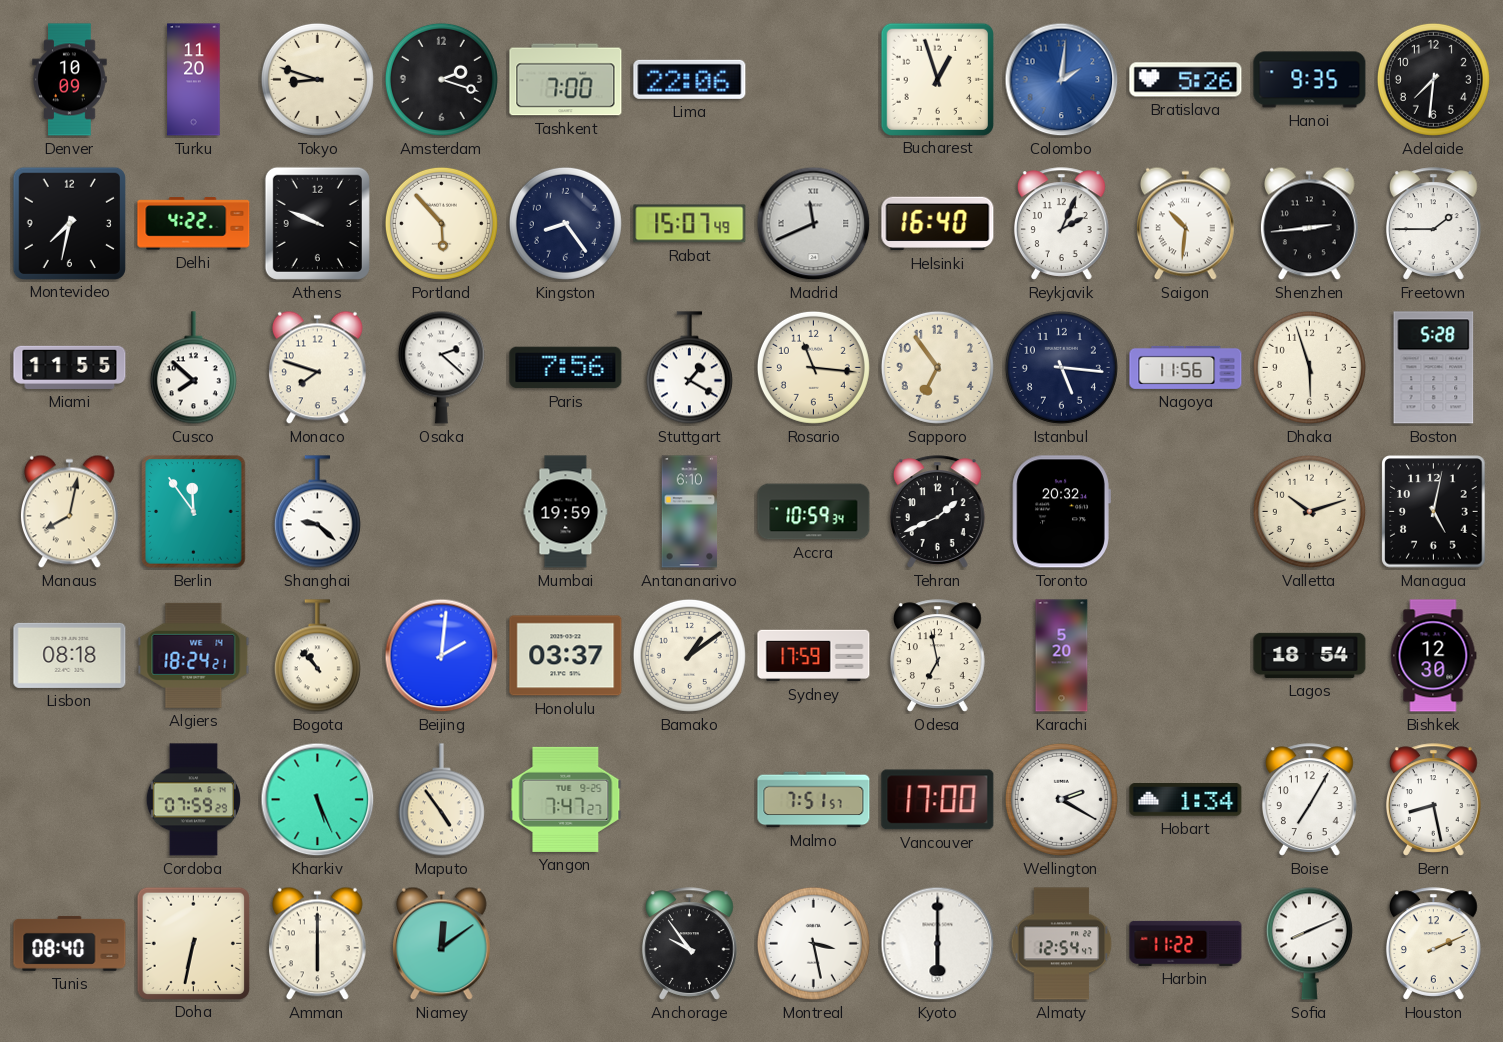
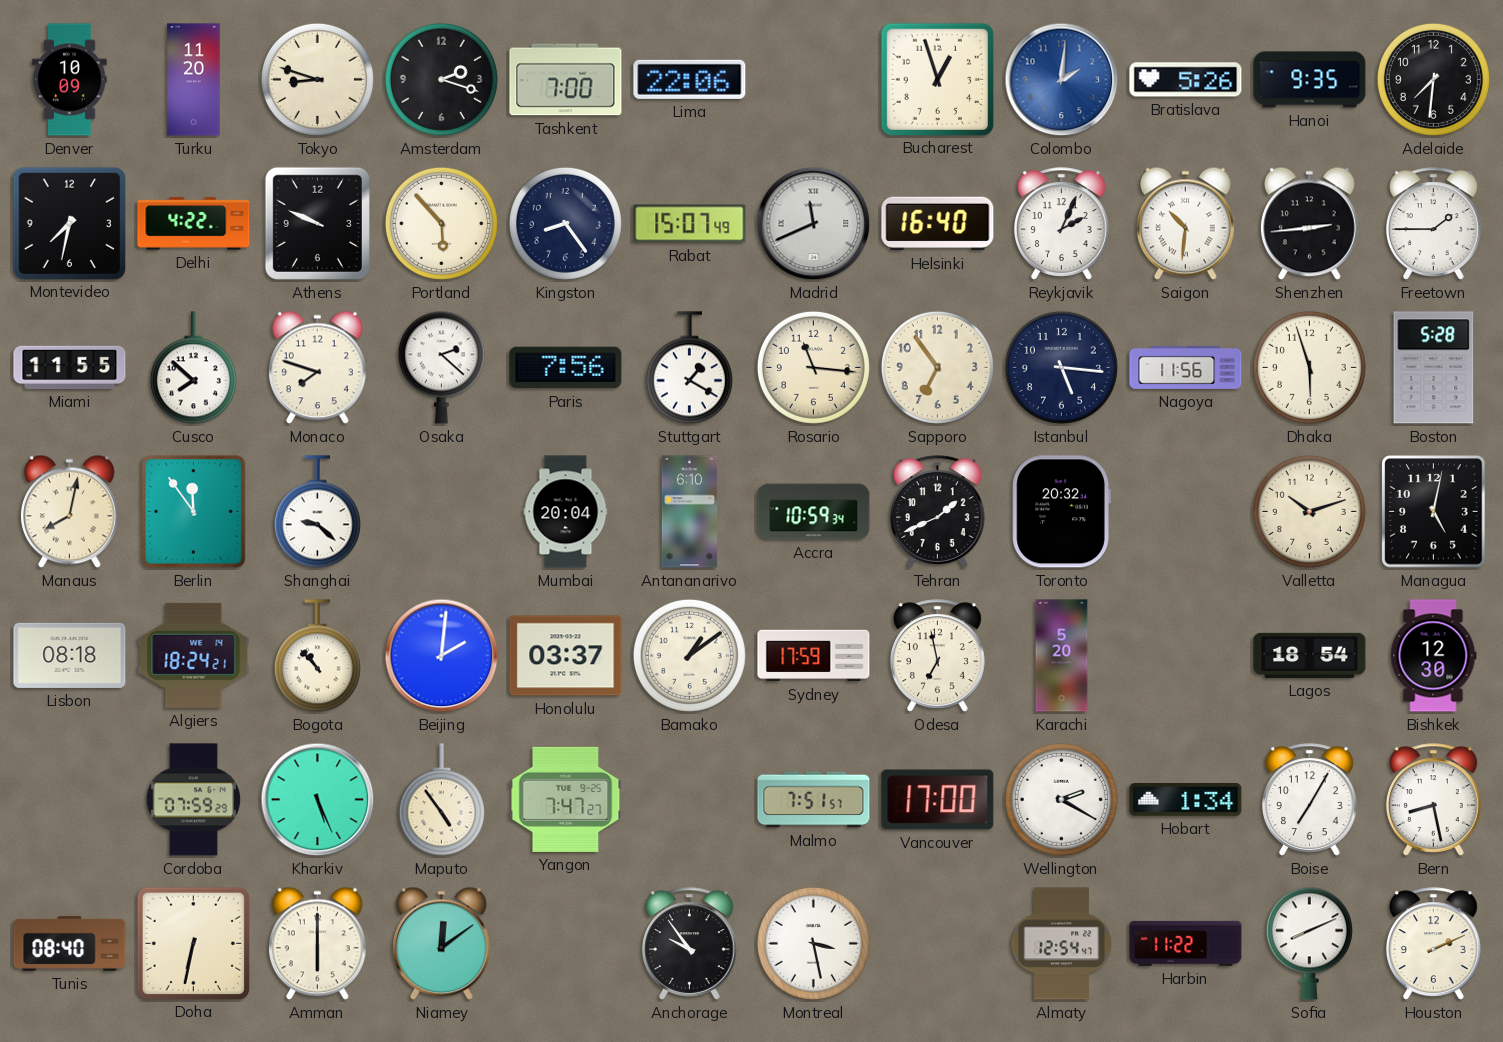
Mumbai: 19:59 -> 20:04 (566, 512)
Kyoto: 6:00 -> none (938, 944)
